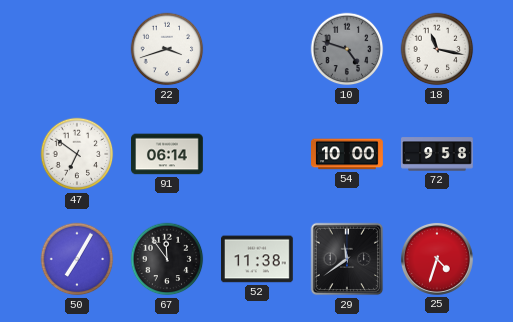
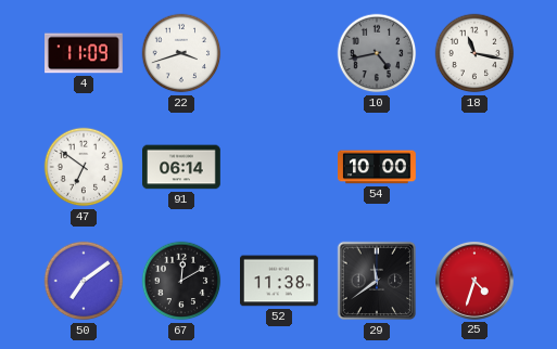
4: none -> 11:09 (85, 53)
10: 4:48 -> 4:43 (377, 53)
72: 9:58 -> none (438, 154)
50: 7:05 -> 7:09 (84, 281)
67: 11:54 -> 12:10 (181, 281)
